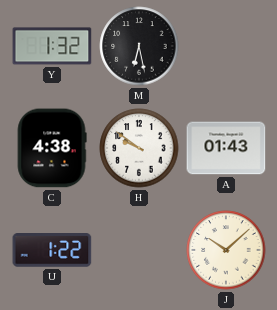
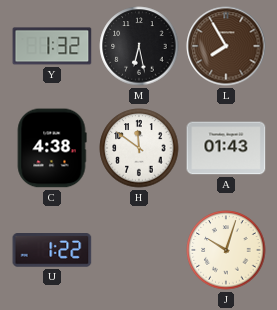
L: none -> 7:55 (226, 46)
H: 9:51 -> 11:51 (139, 148)
J: 10:08 -> 10:03 (226, 250)
